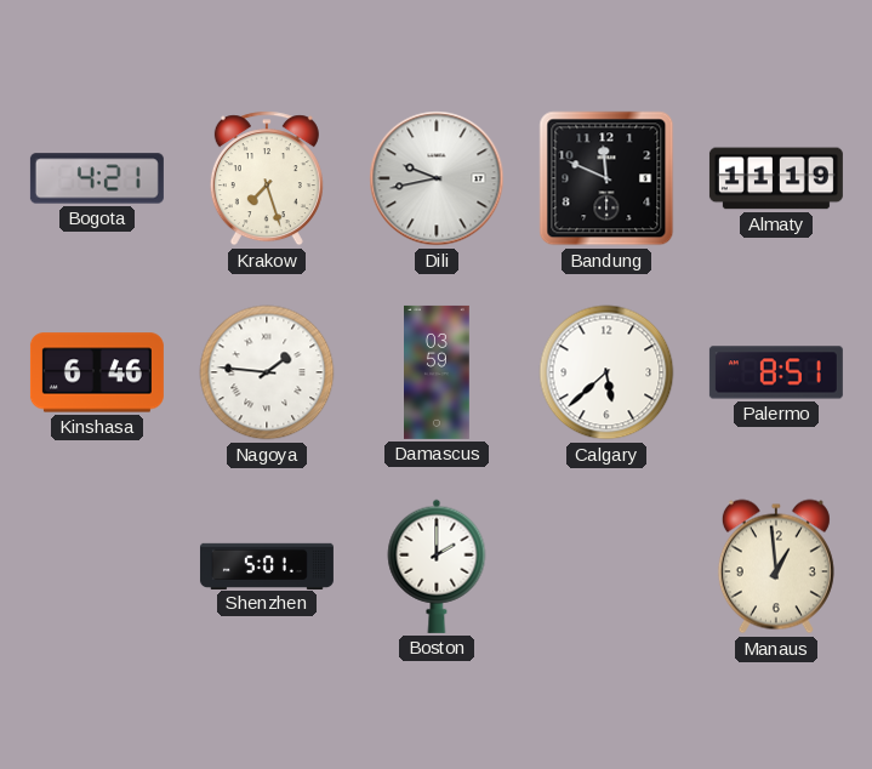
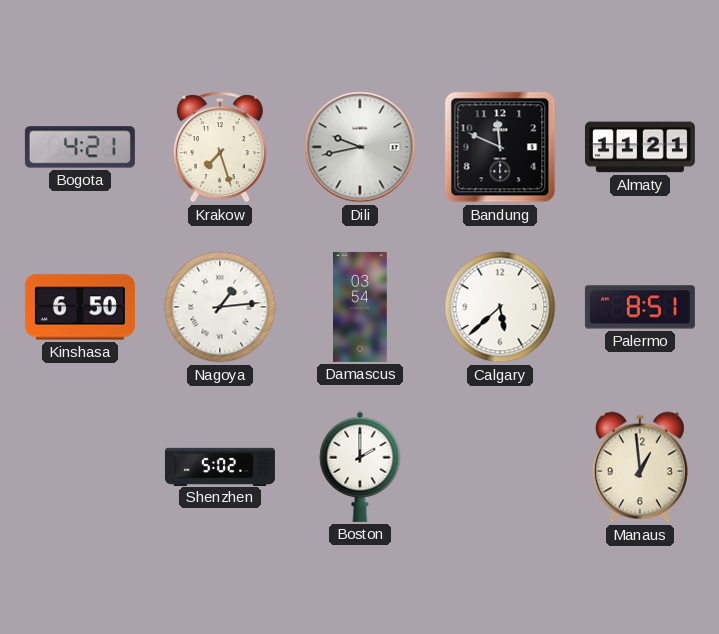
Almaty: 11:19 -> 11:21 (640, 147)
Kinshasa: 6:46 -> 6:50 (80, 307)
Nagoya: 1:46 -> 1:14 (220, 307)
Damascus: 03:59 -> 03:54 (361, 307)
Shenzhen: 5:01 -> 5:02 (220, 466)
